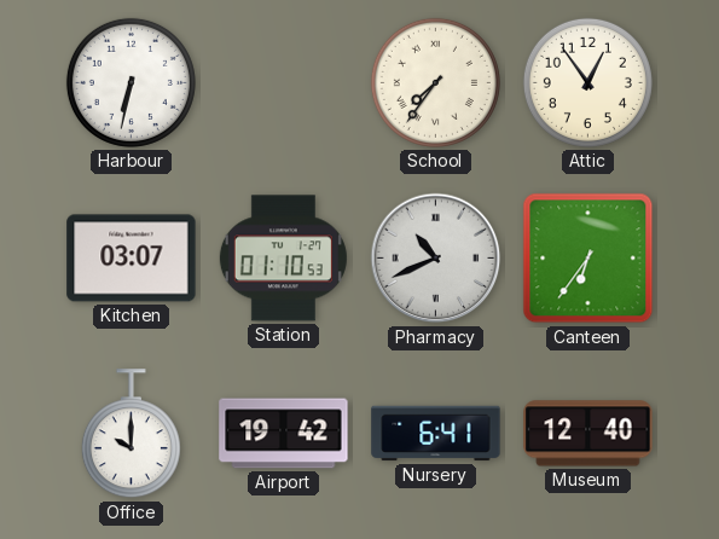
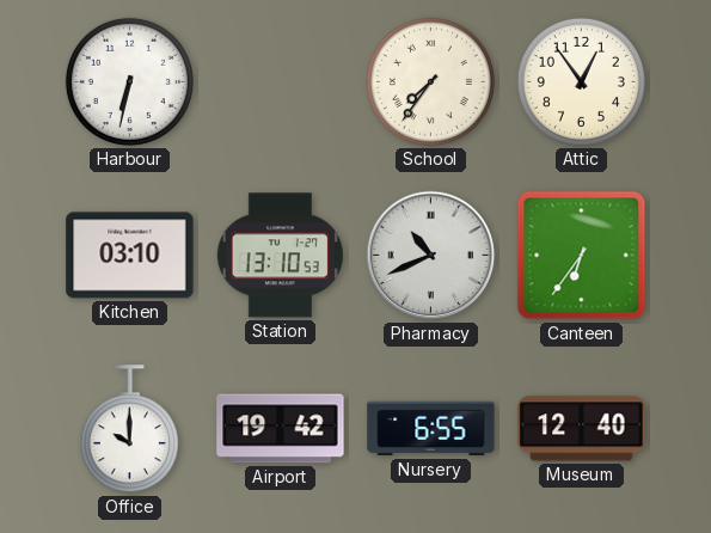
Kitchen: 03:07 -> 03:10 (130, 256)
Station: 01:10 -> 13:10 (280, 256)
Nursery: 6:41 -> 6:55 (431, 429)
